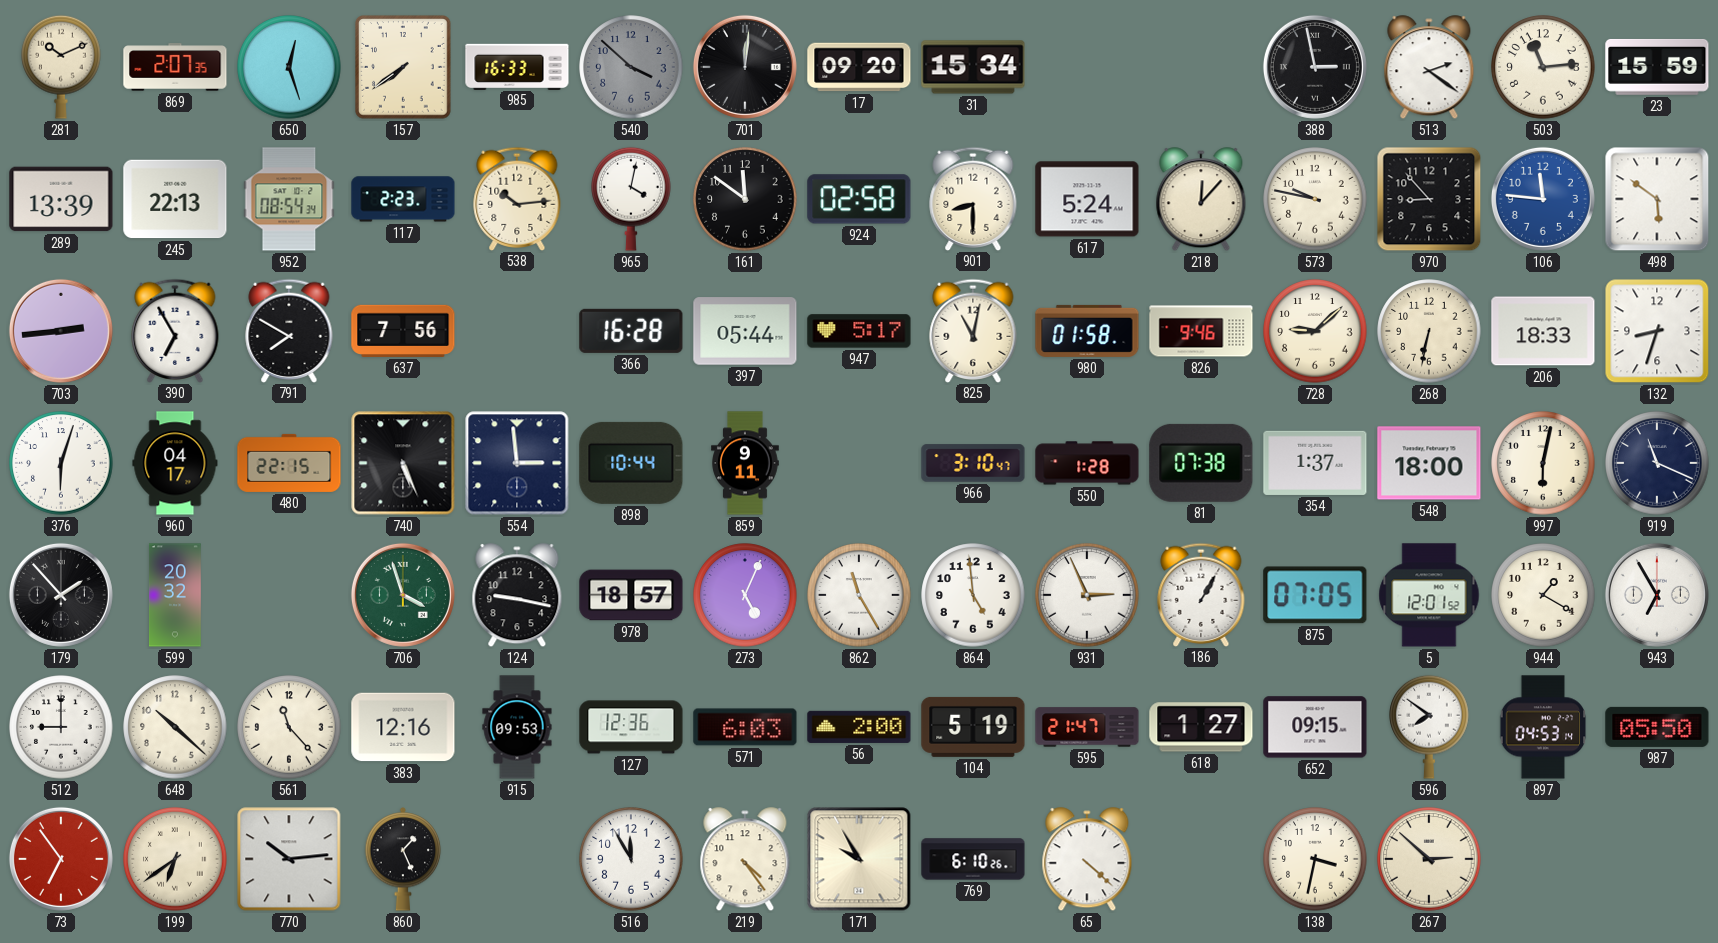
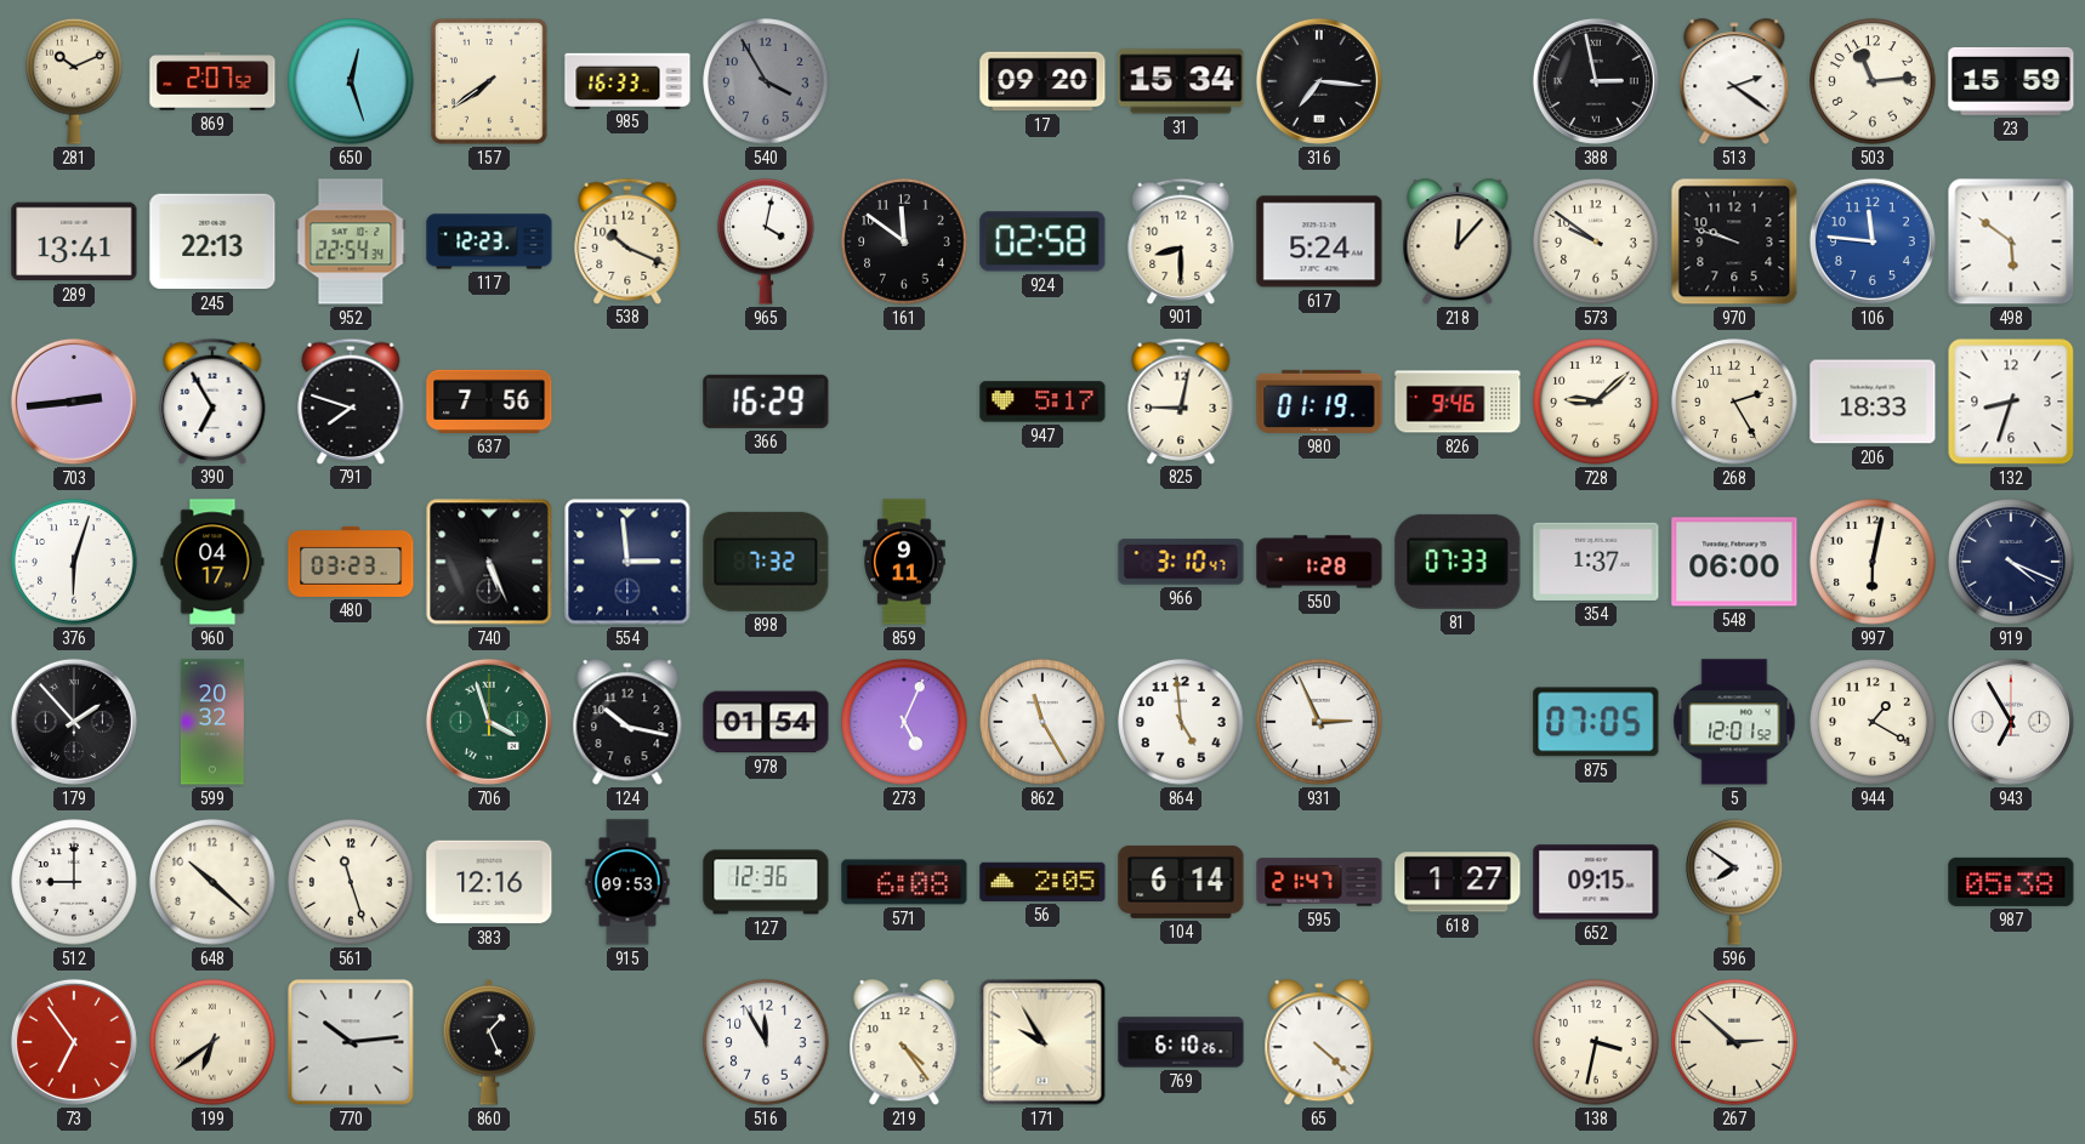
869: 2:07:35 -> 2:07:52 (212, 81)
540: 3:52 -> 3:55 (766, 81)
701: 12:01 -> none (745, 67)
316: none -> 7:16 (1319, 81)
289: 13:39 -> 13:41 (74, 241)
952: 08:54 -> 22:54 (351, 241)
117: 2:23 -> 12:23 (489, 241)
538: 10:14 -> 10:19 (627, 240)
573: 9:47 -> 9:51 (1596, 241)
970: 8:53 -> 9:48 (1734, 241)
791: 7:50 -> 7:48 (351, 400)
366: 16:28 -> 16:29 (766, 402)
397: 05:44 -> none (745, 331)
825: 11:02 -> 9:02 (1181, 400)
980: 01:58 -> 01:19 (1319, 402)
268: 6:32 -> 2:25 (1734, 402)
480: 22:15 -> 03:23 (351, 562)
898: 10:44 -> 7:32 (766, 562)
81: 07:38 -> 07:33 (1458, 562)
548: 18:00 -> 06:00 (1734, 562)
919: 11:19 -> 4:19 (2011, 562)
124: 9:17 -> 10:17 (627, 723)
978: 18:57 -> 01:54 (766, 722)
186: 1:05 -> none (1201, 594)
561: 11:23 -> 11:27 (351, 882)
571: 6:03 -> 6:08 (904, 882)
56: 2:00 -> 2:05 (1042, 882)
104: 5:19 -> 6:14 (1181, 882)
897: 04:53 -> none (1543, 727)
987: 05:50 -> 05:38 (2011, 882)
